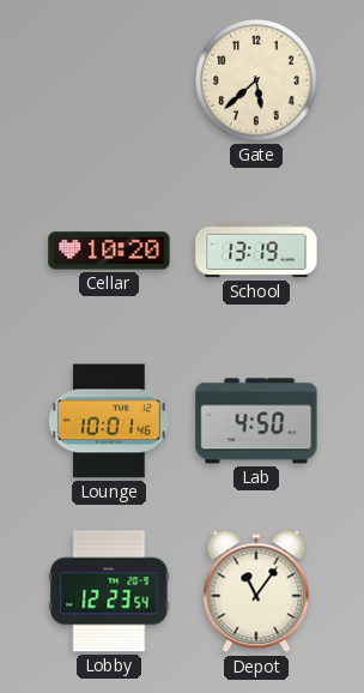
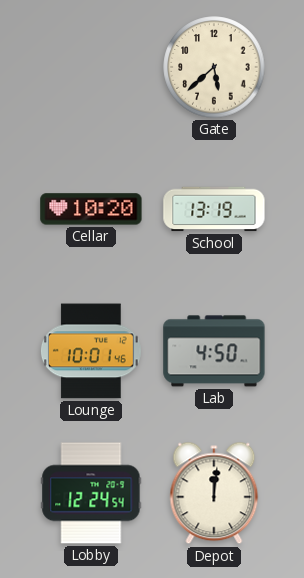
Lobby: 12:23 -> 12:24 (91, 493)
Depot: 11:06 -> 12:01 (214, 493)
